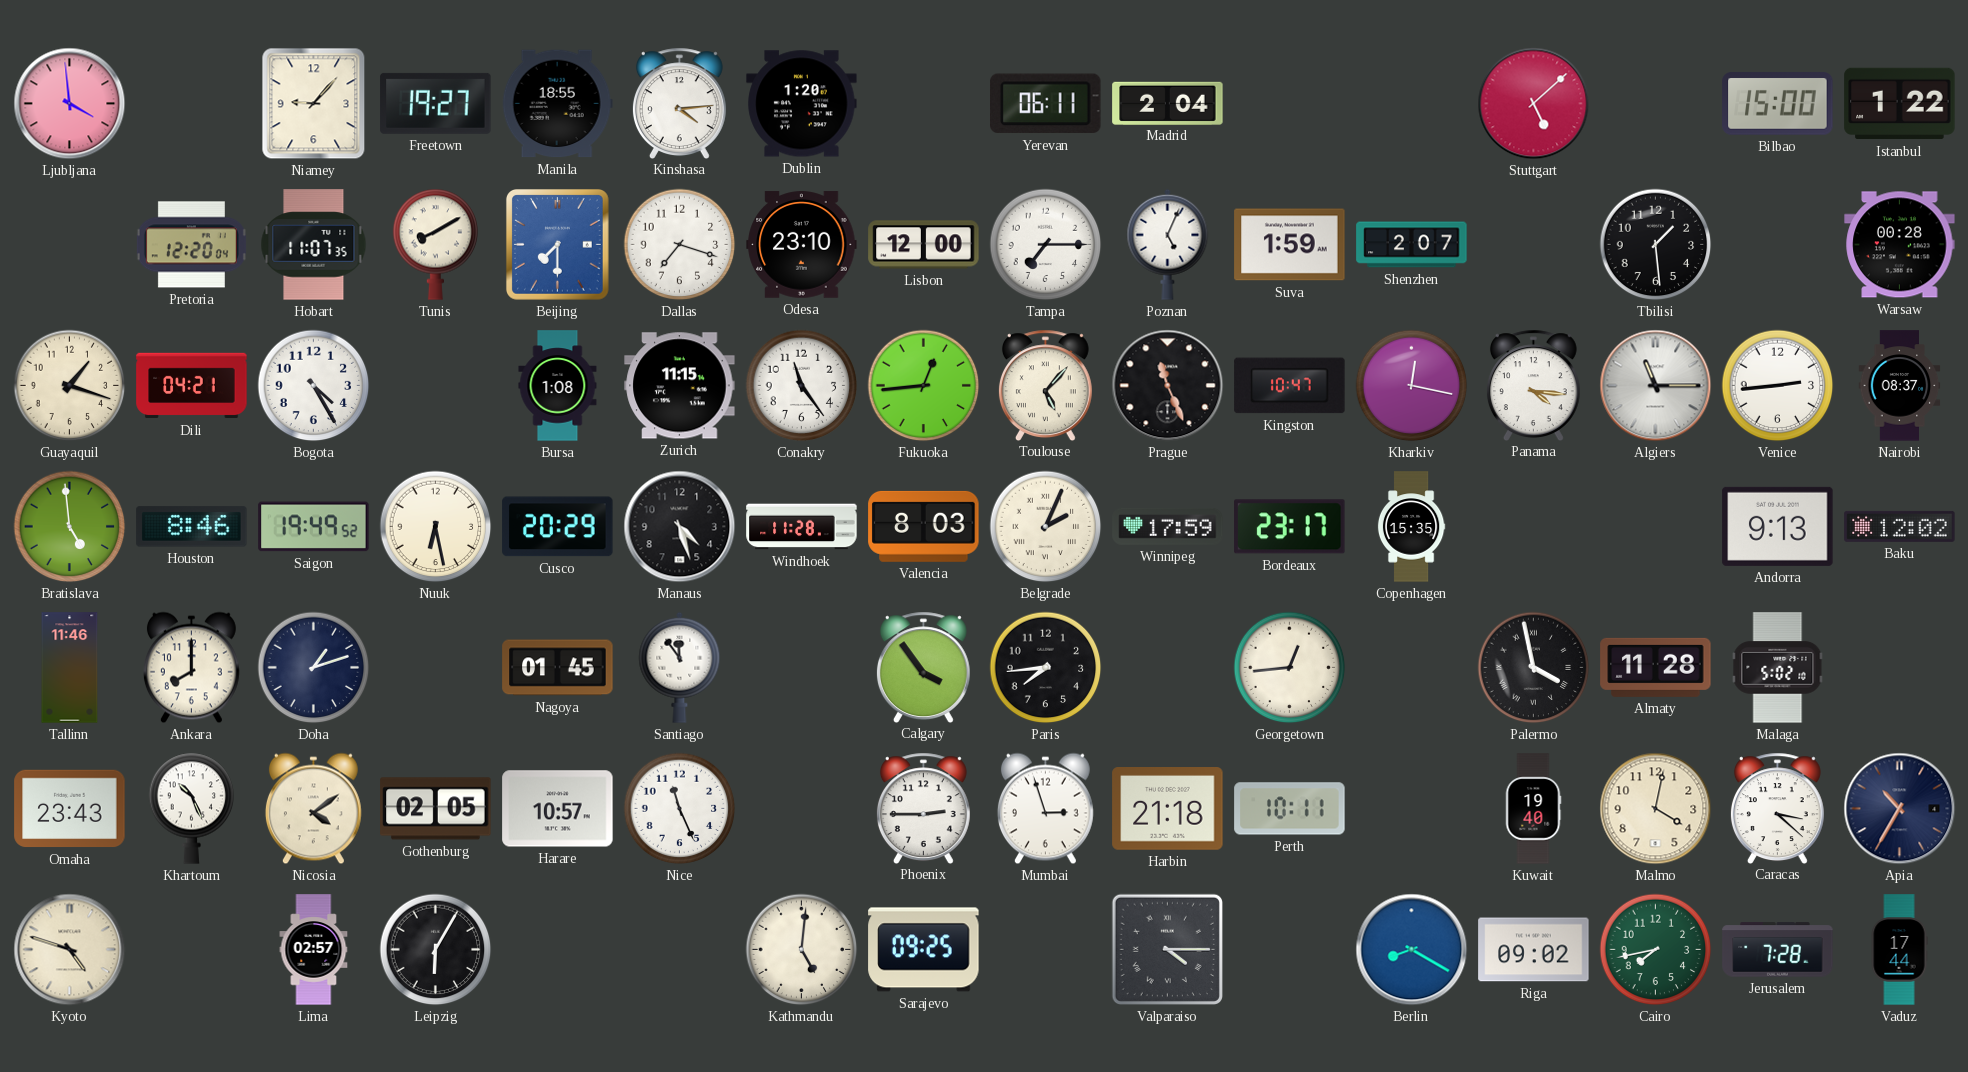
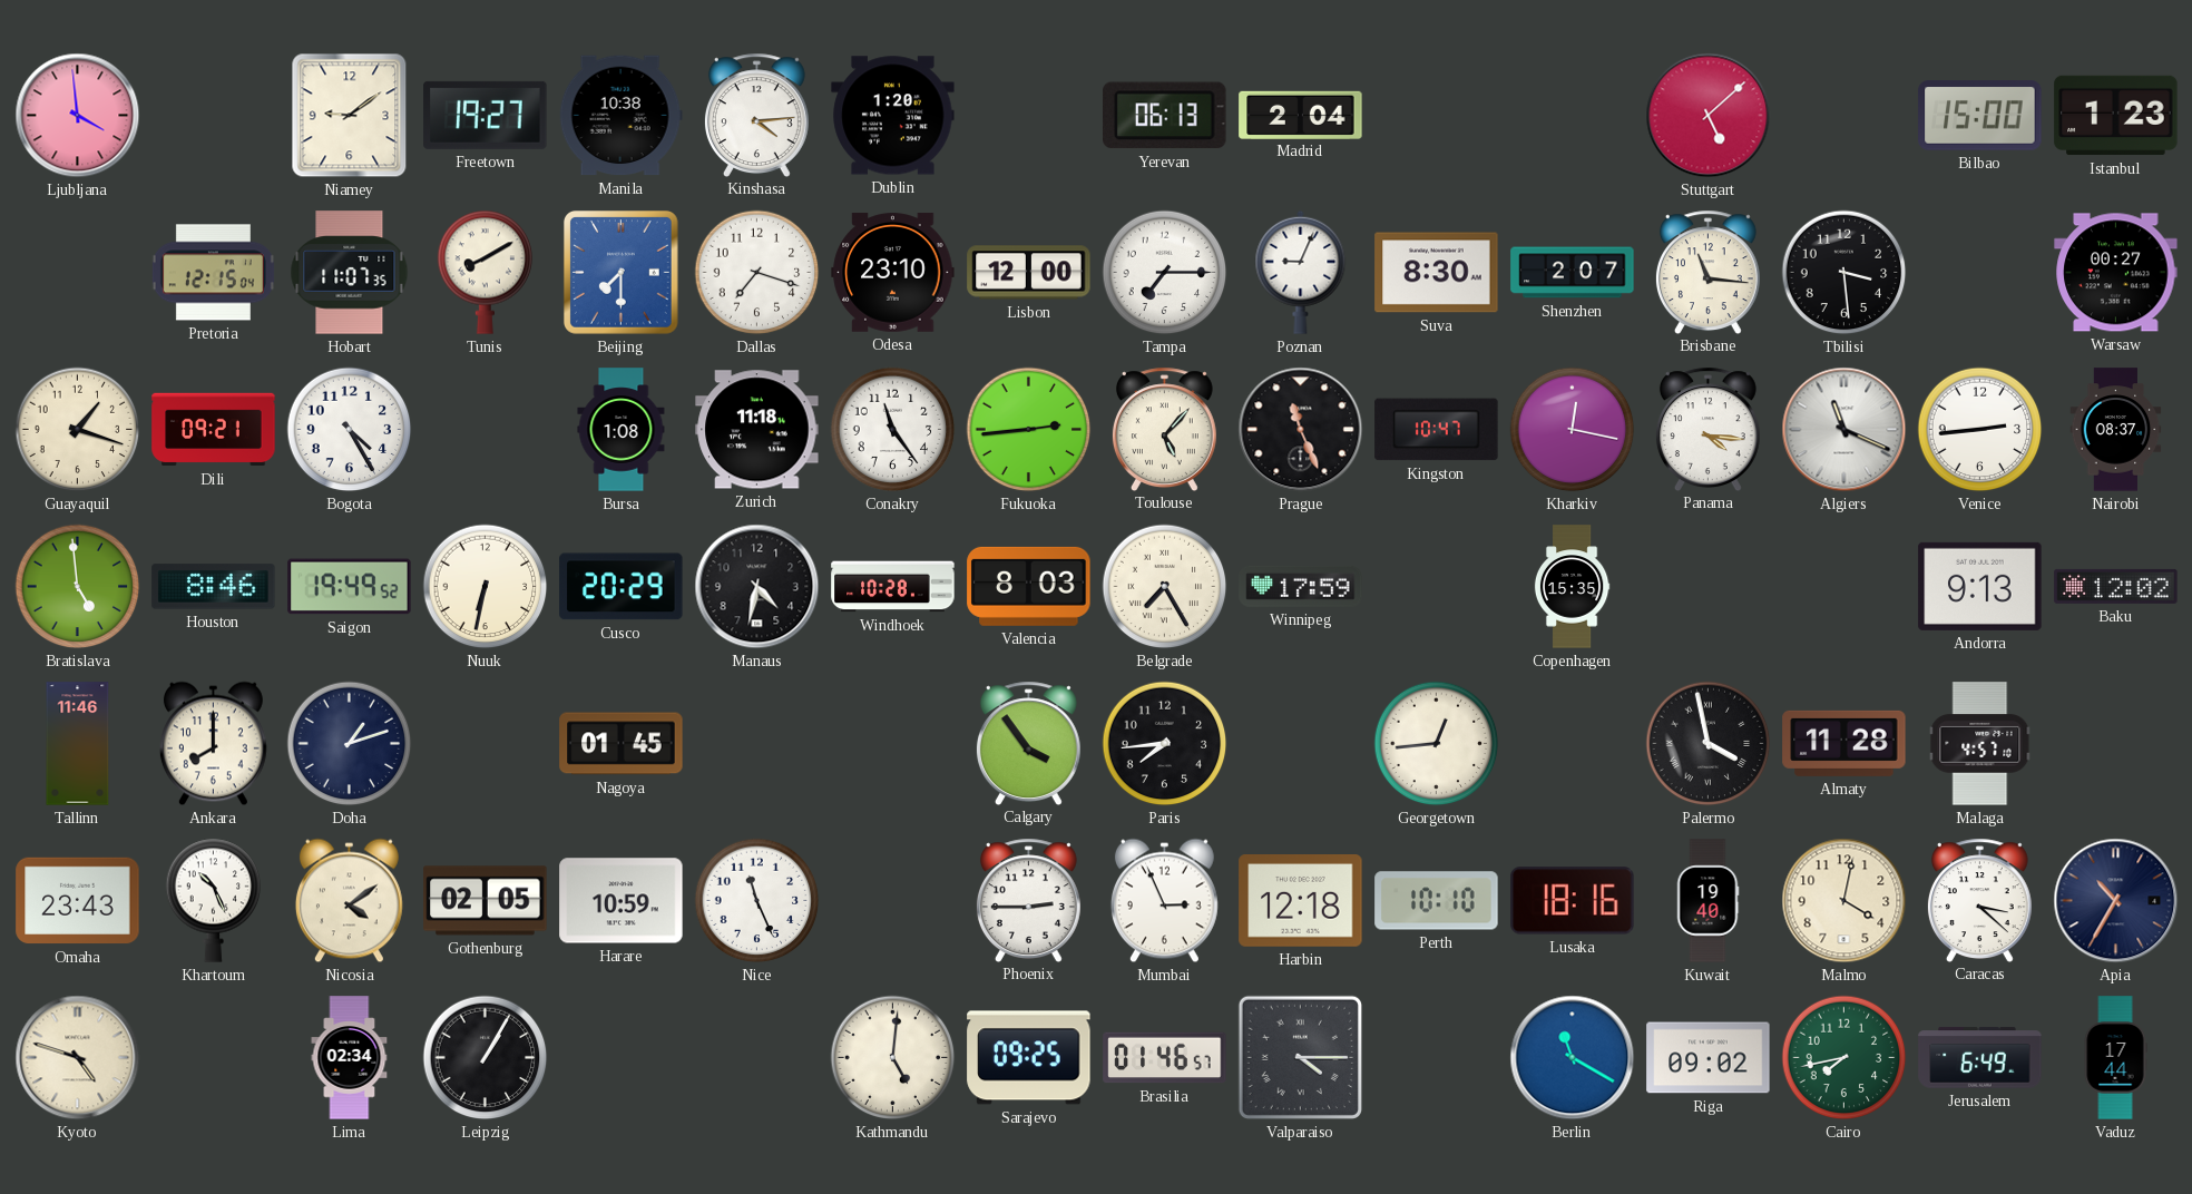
Niamey: 9:07 -> 9:09 (350, 116)
Manila: 18:55 -> 10:38 (620, 116)
Yerevan: 06:11 -> 06:13 (1165, 116)
Istanbul: 1:22 -> 1:23 (2116, 116)
Pretoria: 12:20 -> 12:15 (213, 273)
Poznan: 5:04 -> 9:04 (1301, 272)
Suva: 1:59 -> 8:30 (1437, 273)
Brisbane: none -> 11:16 (1707, 272)
Tbilisi: 1:29 -> 3:29 (1844, 273)
Warsaw: 00:28 -> 00:27 (2116, 273)
Dili: 04:21 -> 09:21 (214, 430)
Zurich: 11:15 -> 11:18 (757, 430)
Fukuoka: 12:44 -> 2:44 (1029, 430)
Algiers: 11:15 -> 11:19 (1844, 430)
Nuuk: 6:28 -> 6:32 (486, 587)
Manaus: 4:27 -> 4:32 (757, 587)
Windhoek: 11:28 -> 10:28 (893, 587)
Belgrade: 2:04 -> 7:25 (1165, 587)
Bordeaux: 23:17 -> none (1290, 527)
Santiago: 11:54 -> none (680, 667)
Malaga: 5:02 -> 4:57 (1980, 744)
Harare: 10:57 -> 10:59 (622, 901)
Mumbai: 2:57 -> 2:56 (1164, 901)
Harbin: 21:18 -> 12:18 (1301, 901)
Perth: 10:11 -> 10:10 (1437, 901)
Lusaka: none -> 18:16 (1573, 901)
Lima: 02:57 -> 02:34 (350, 1058)
Leipzig: 6:05 -> 1:05 (486, 1058)
Brasilia: none -> 01:46 (1165, 1058)
Berlin: 8:20 -> 11:20 (1573, 1058)
Jerusalem: 7:28 -> 6:49 (1980, 1058)
